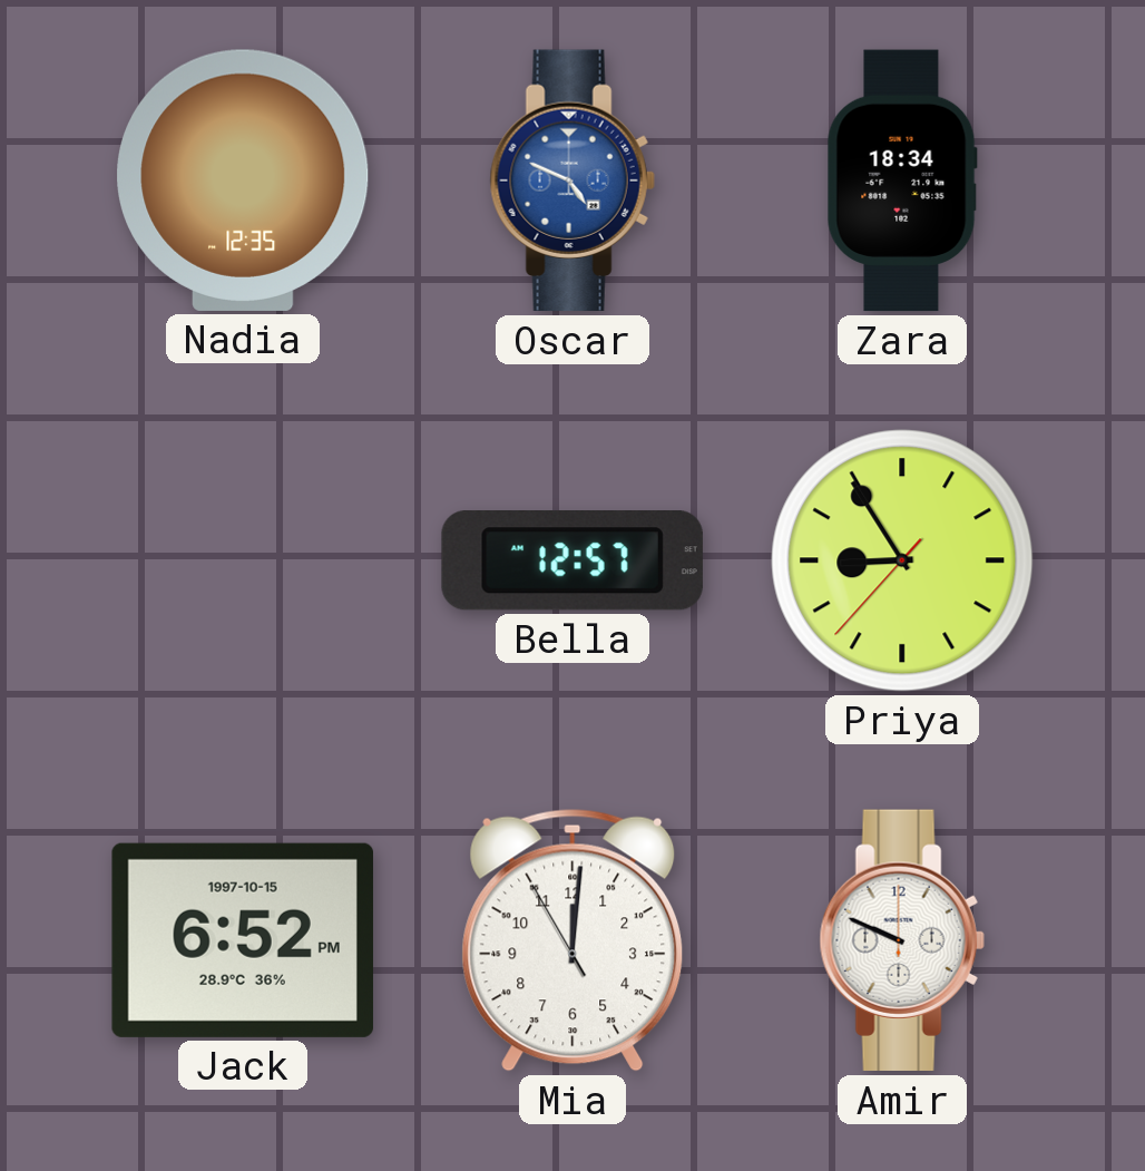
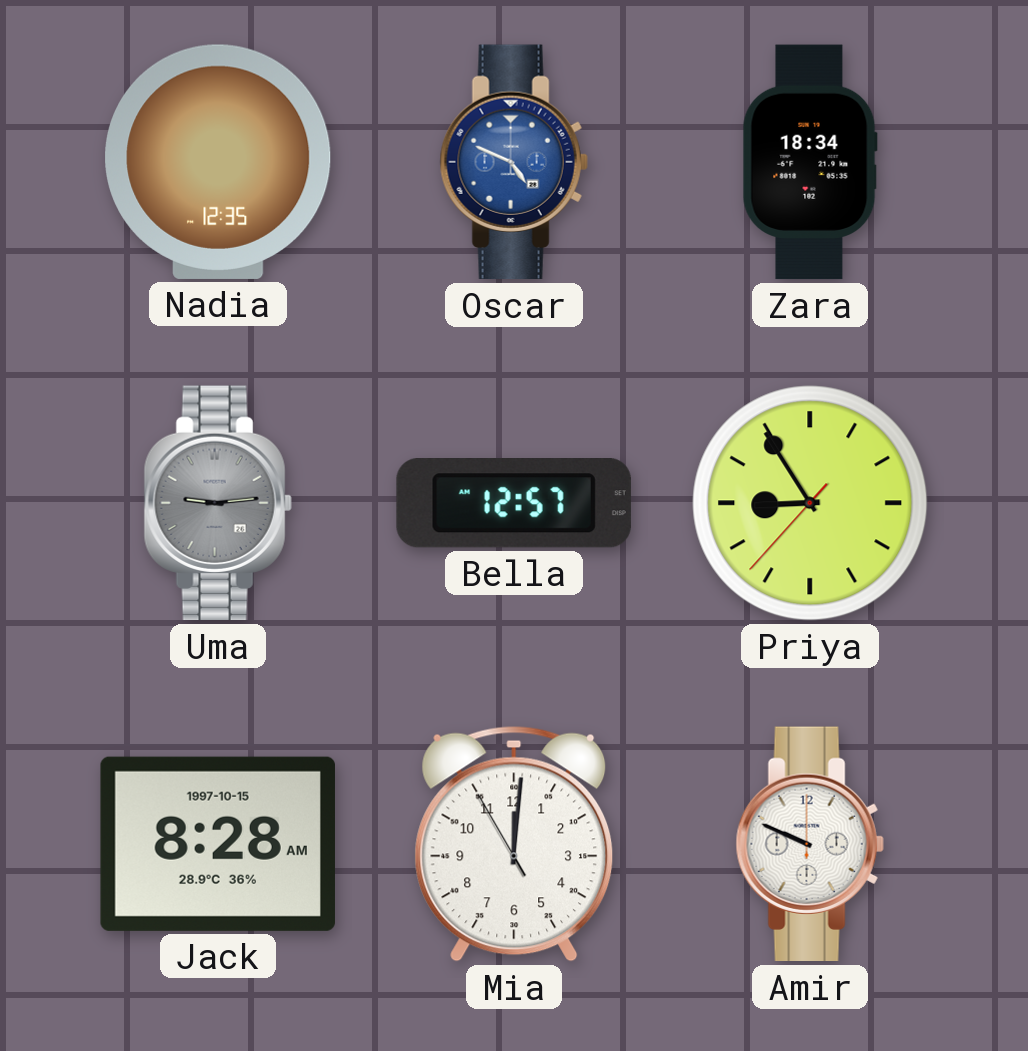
Uma: none -> 9:14 (218, 503)
Jack: 6:52 -> 8:28 (218, 844)
